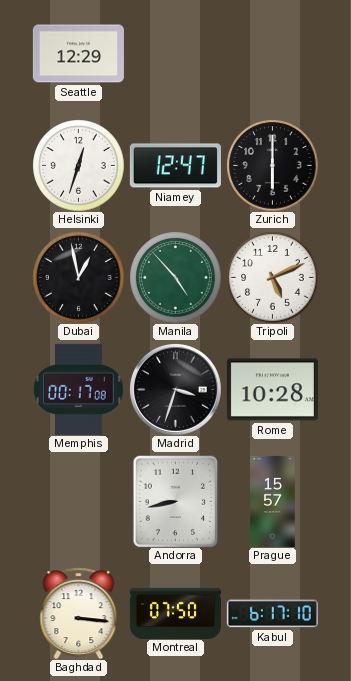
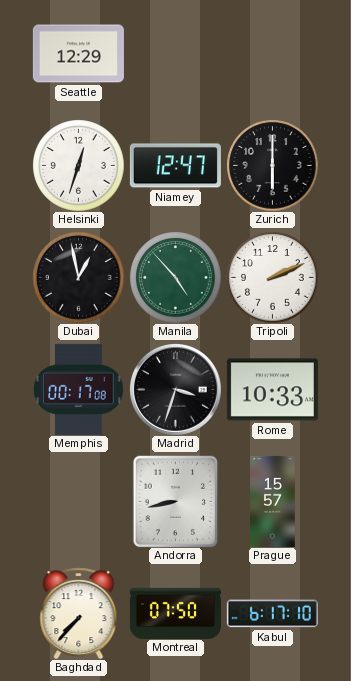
Tripoli: 5:11 -> 2:11 (272, 277)
Rome: 10:28 -> 10:33 (272, 390)
Baghdad: 3:16 -> 7:37 (79, 613)
